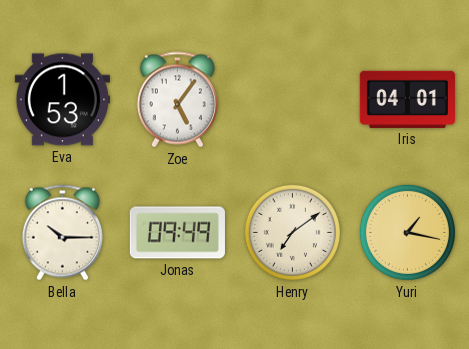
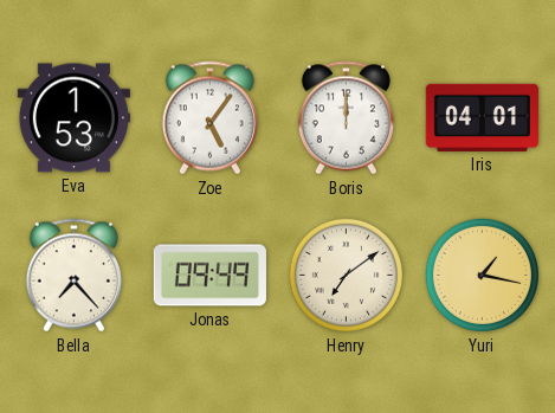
Boris: none -> 12:00 (346, 118)
Bella: 10:15 -> 7:23 (73, 276)
